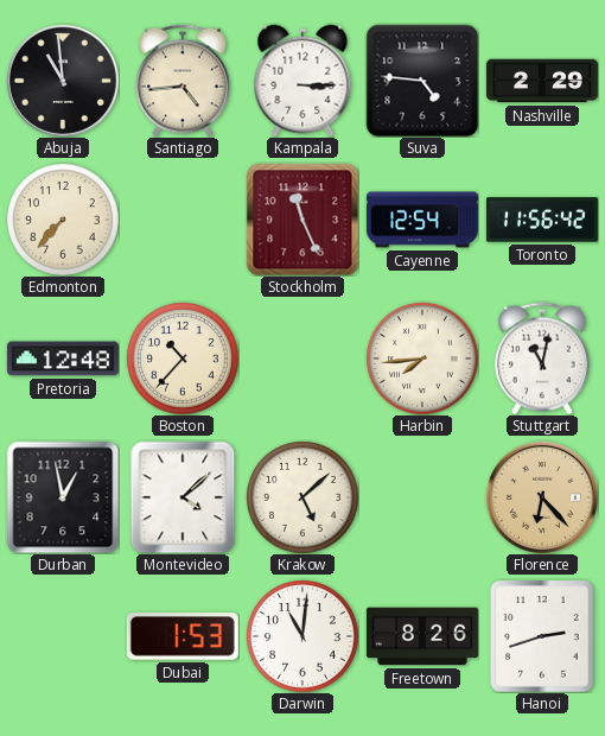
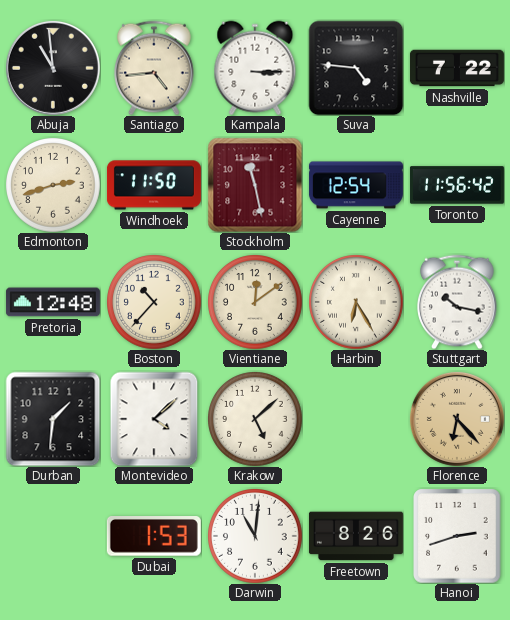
Nashville: 2:29 -> 7:22 (457, 68)
Edmonton: 7:37 -> 2:42 (53, 185)
Windhoek: none -> 11:50 (154, 185)
Stockholm: 11:26 -> 11:28 (255, 185)
Vientiane: none -> 12:09 (255, 302)
Harbin: 7:44 -> 6:25 (356, 302)
Stuttgart: 11:02 -> 10:17 (458, 302)
Durban: 12:58 -> 1:31 (53, 419)
